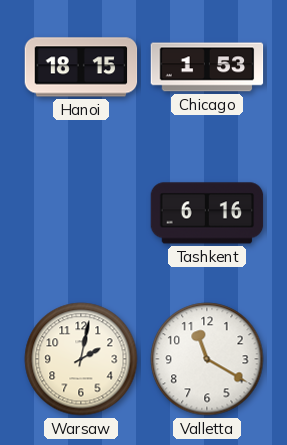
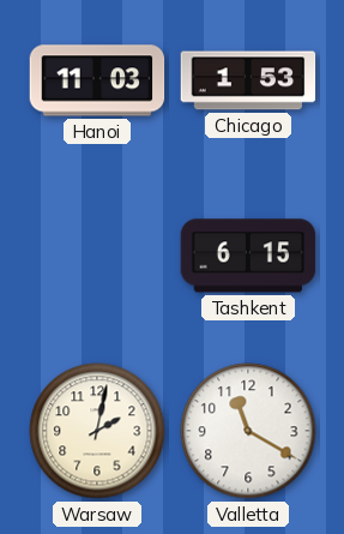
Hanoi: 18:15 -> 11:03 (97, 80)
Tashkent: 6:16 -> 6:15 (248, 256)
